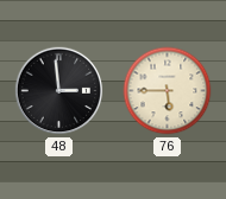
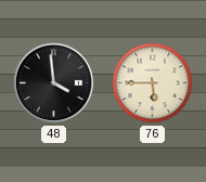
48: 2:59 -> 3:59 (54, 83)
